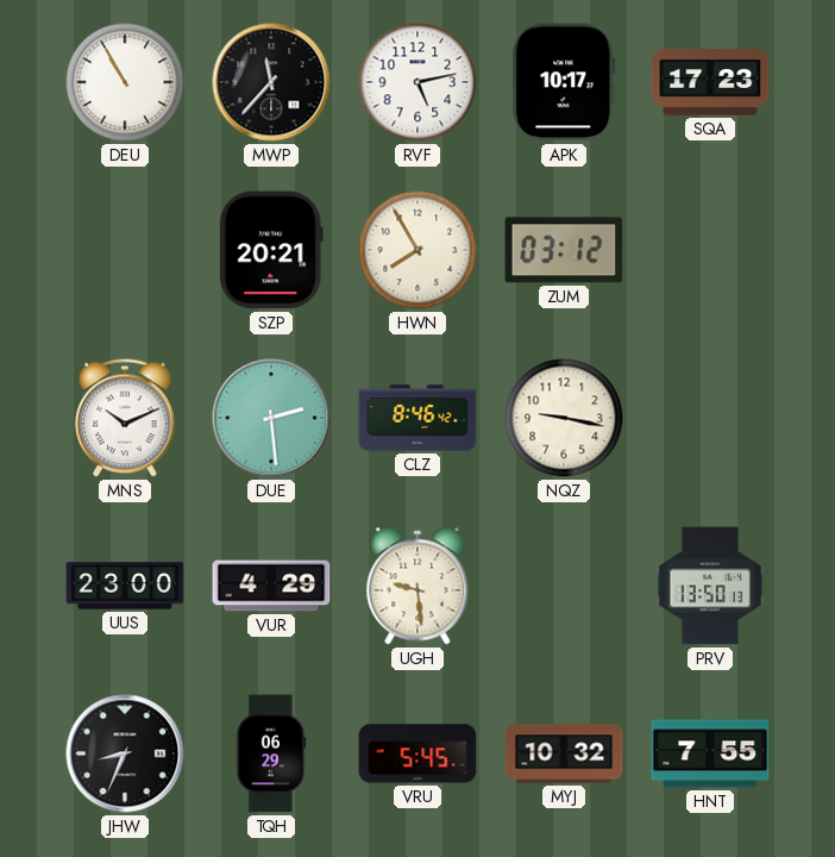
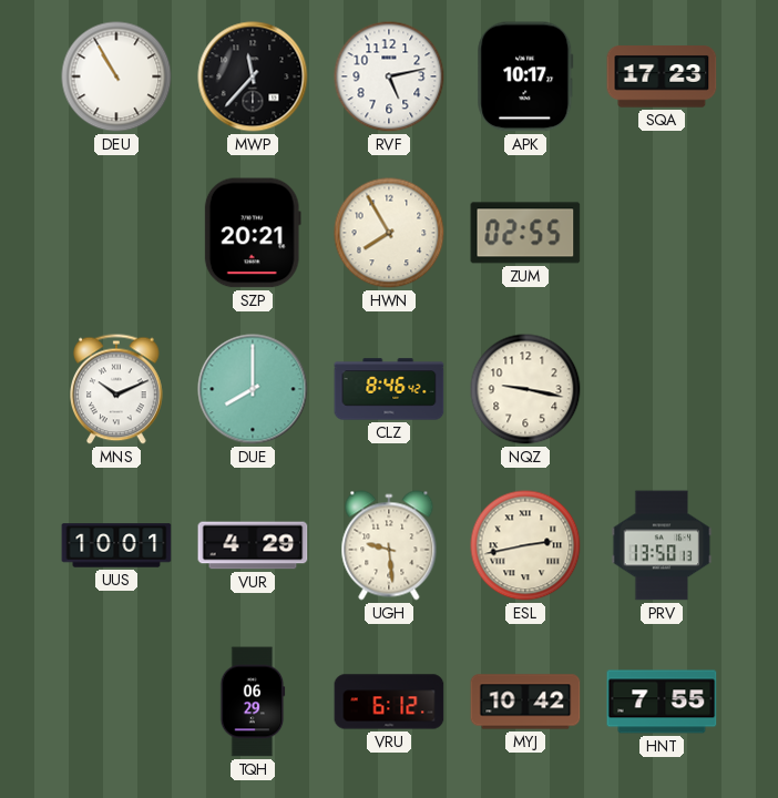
ZUM: 03:12 -> 02:55 (525, 233)
DUE: 2:29 -> 8:00 (253, 389)
UUS: 23:00 -> 10:01 (116, 545)
ESL: none -> 2:43 (525, 545)
JHW: 8:34 -> none (125, 753)
VRU: 5:45 -> 6:12 (389, 702)
MYJ: 10:32 -> 10:42 (525, 702)
